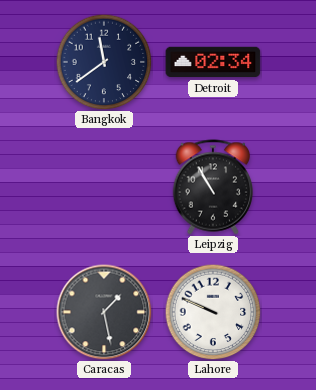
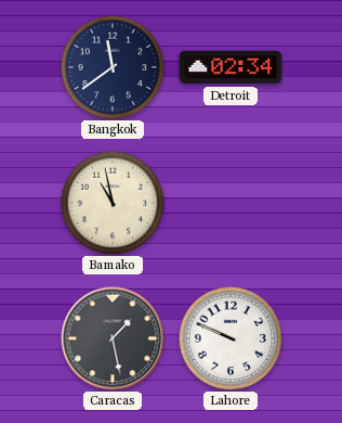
Bamako: none -> 10:58 (113, 203)
Leipzig: 10:55 -> none (213, 187)
